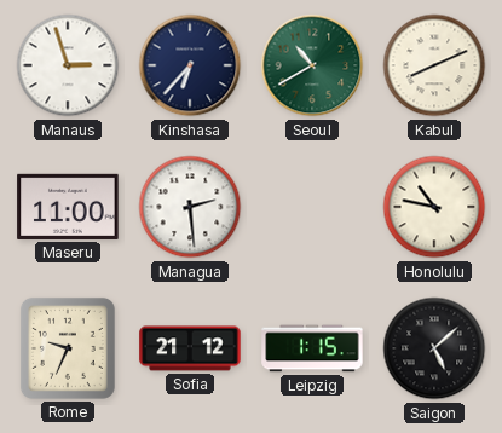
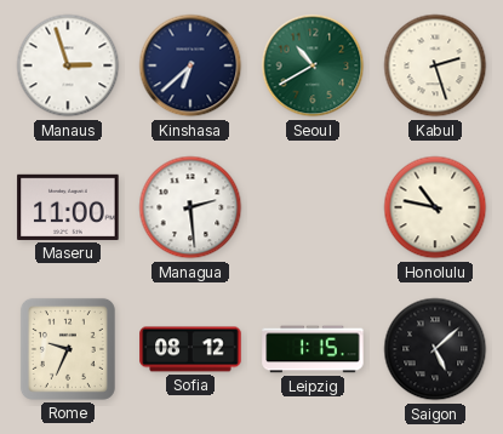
Kinshasa: 6:37 -> 6:38 (190, 65)
Kabul: 8:11 -> 2:27 (435, 65)
Sofia: 21:12 -> 08:12 (190, 349)
